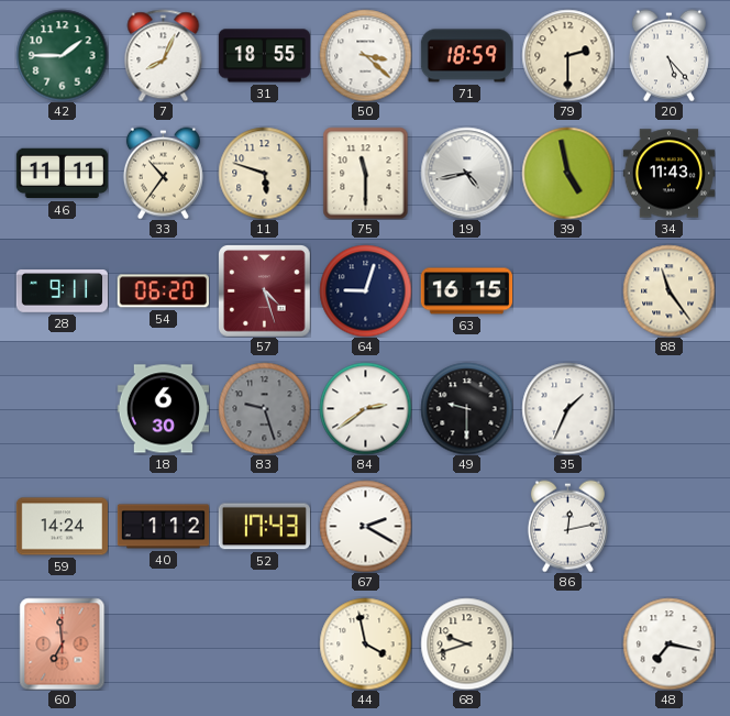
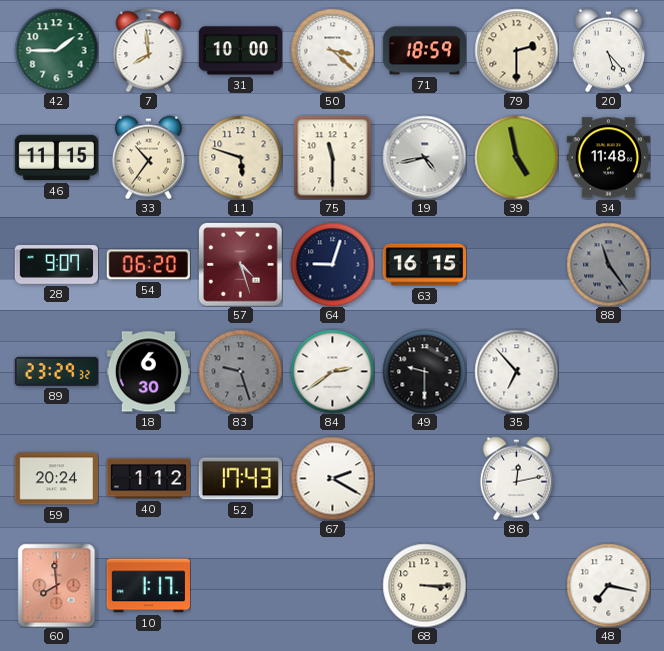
7: 8:04 -> 7:59 (149, 50)
31: 18:55 -> 10:00 (240, 51)
46: 11:11 -> 11:15 (56, 158)
34: 11:43 -> 11:48 (608, 158)
28: 9:11 -> 9:07 (56, 265)
88 dial: cream -> grey (608, 264)
89: none -> 23:29 (56, 371)
35: 1:34 -> 6:53 (516, 371)
59: 14:24 -> 20:24 (56, 479)
60: 6:59 -> 7:59 (57, 585)
10: none -> 1:17 (148, 586)
44: 3:58 -> none (365, 643)
68: 9:42 -> 3:15 (424, 585)
